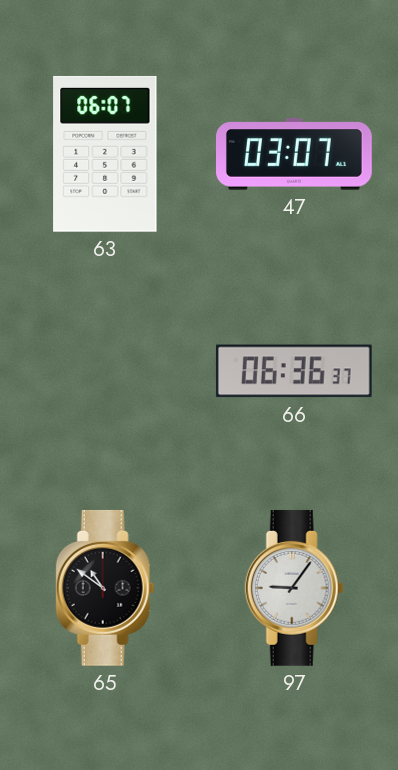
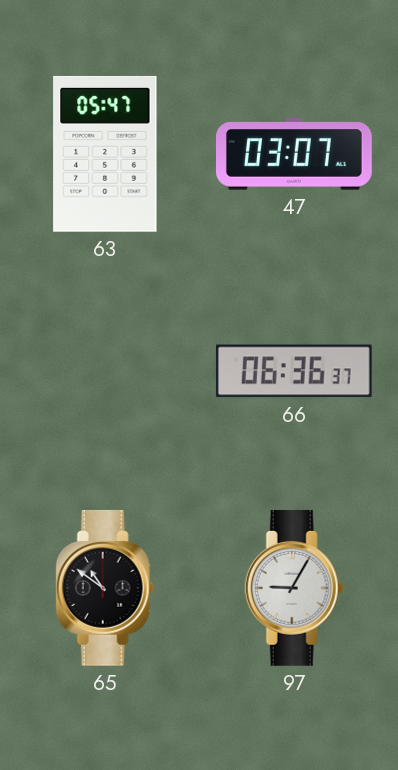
63: 06:07 -> 05:47 (105, 154)
97: 9:06 -> 9:05 (294, 588)
